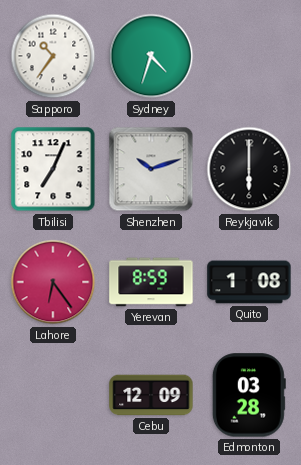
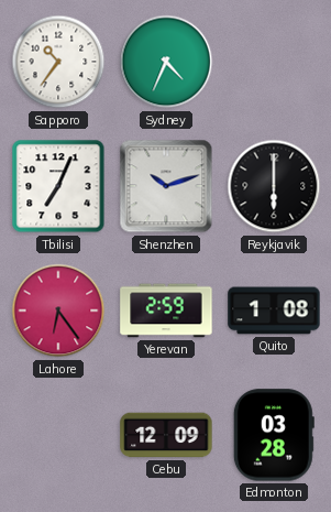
Sydney: 4:33 -> 4:34 (166, 62)
Yerevan: 8:59 -> 2:59 (166, 311)
